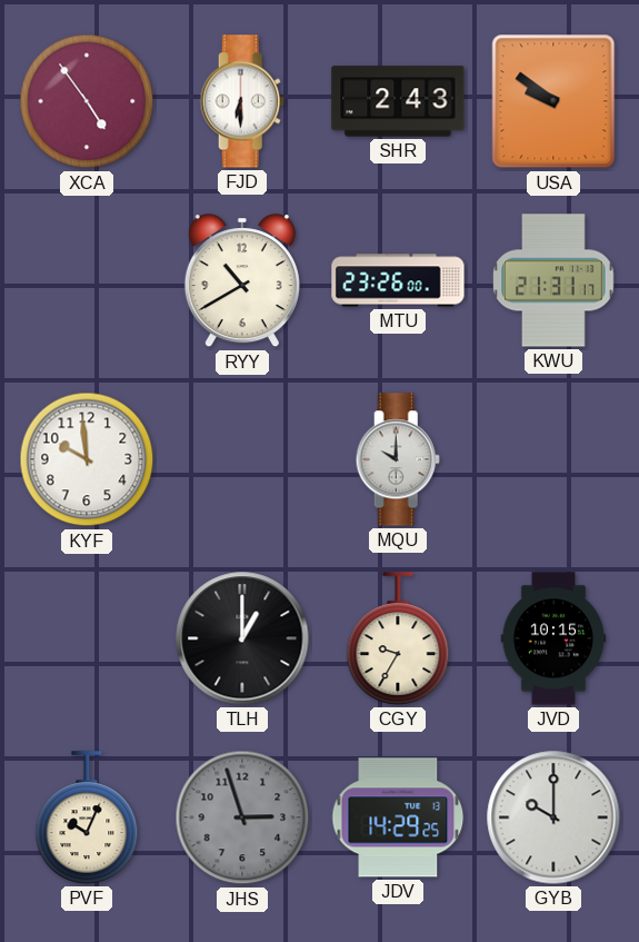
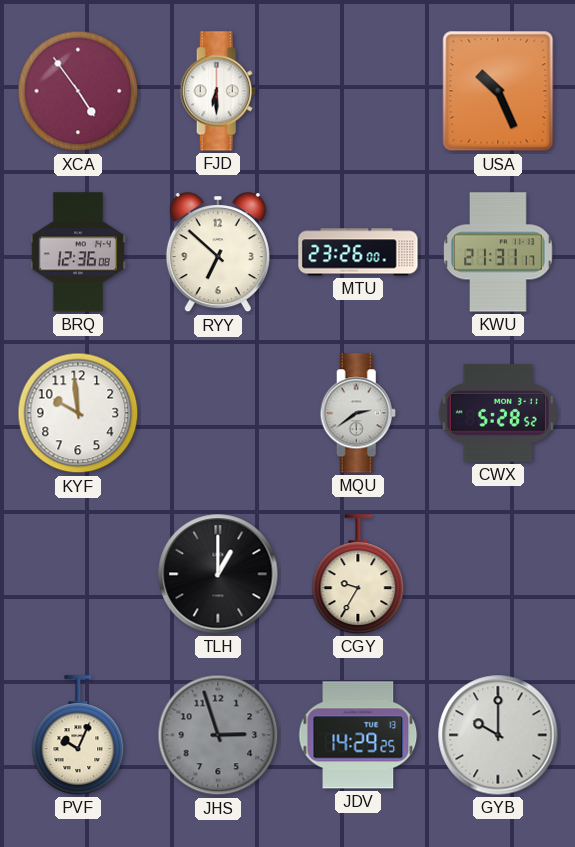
SHR: 2:43 -> none (398, 101)
USA: 9:51 -> 10:26 (498, 91)
BRQ: none -> 12:36 (78, 252)
RYY: 10:40 -> 6:52 (218, 253)
MQU: 10:00 -> 2:39 (358, 413)
CWX: none -> 5:28 (498, 413)
JVD: 10:15 -> none (553, 638)
